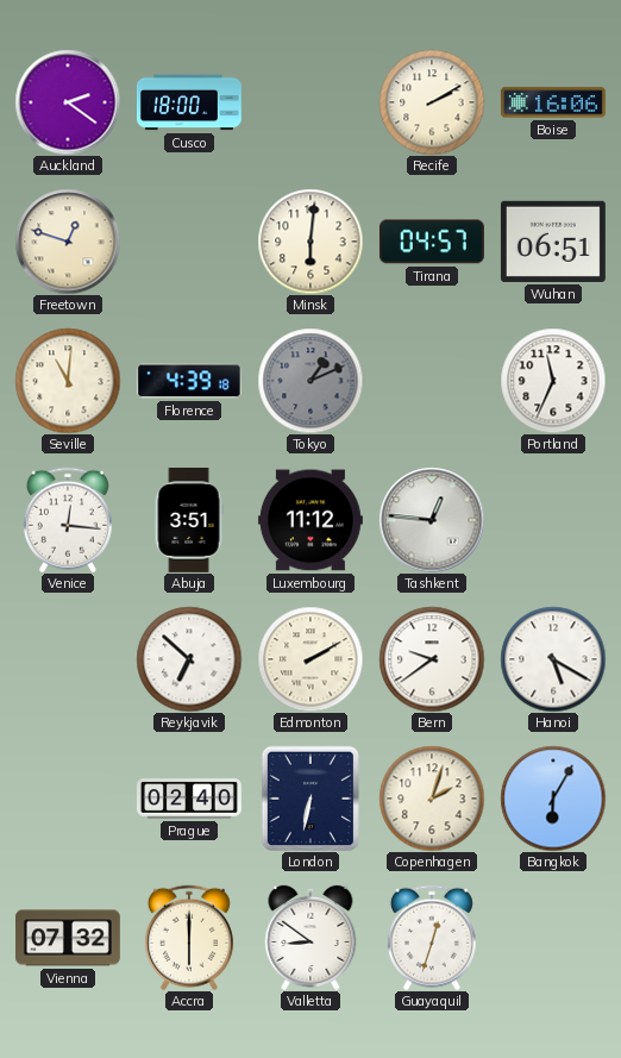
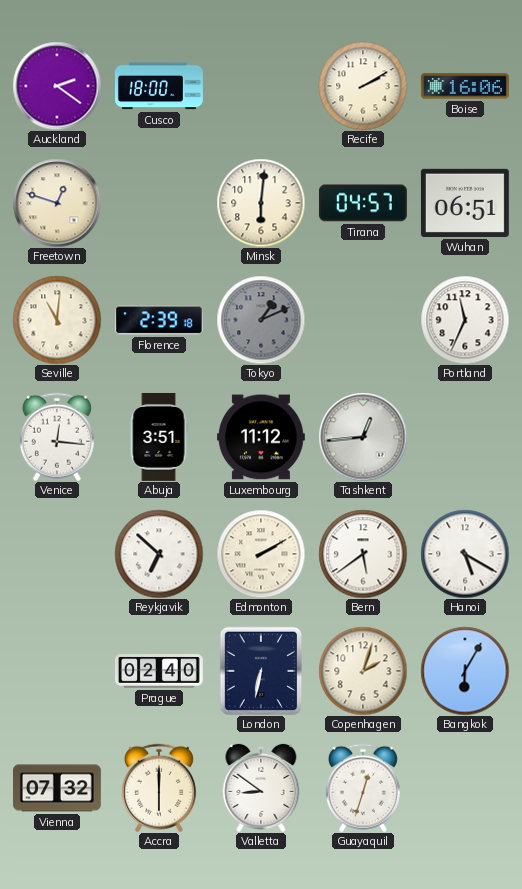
Florence: 4:39 -> 2:39 (159, 320)
Tashkent: 12:46 -> 12:44 (363, 437)
Bern: 9:39 -> 5:39 (363, 554)
